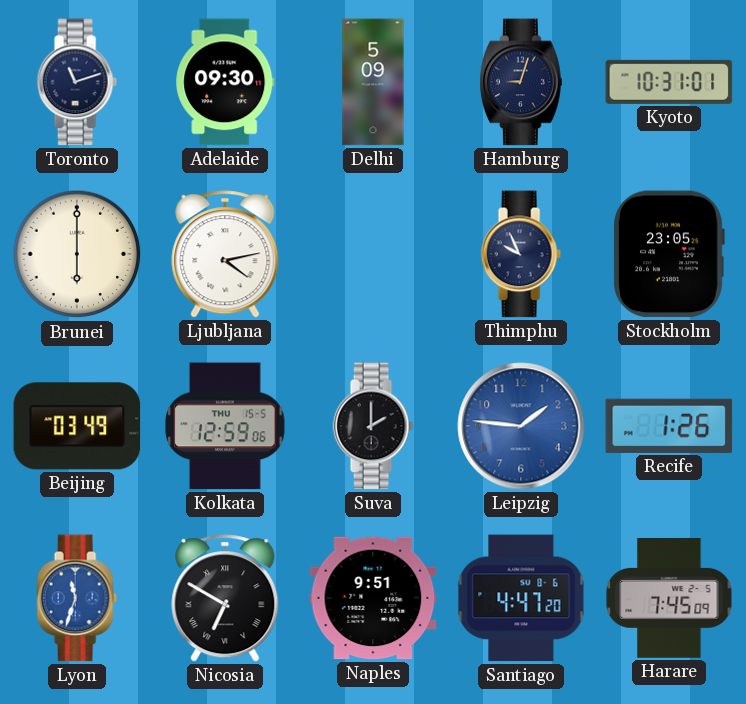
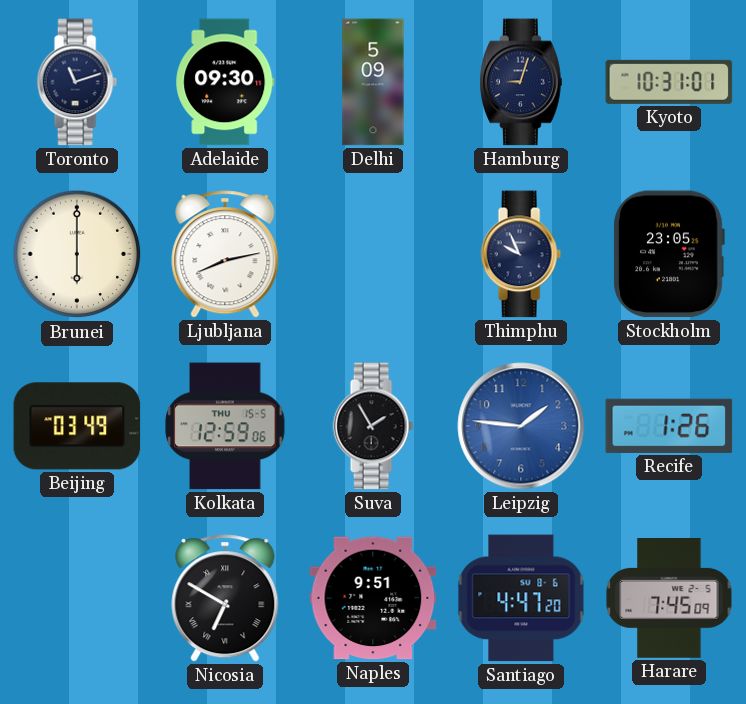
Ljubljana: 4:13 -> 8:13 (225, 254)
Suva: 2:00 -> 1:55 (373, 426)
Lyon: 11:33 -> none (77, 598)
